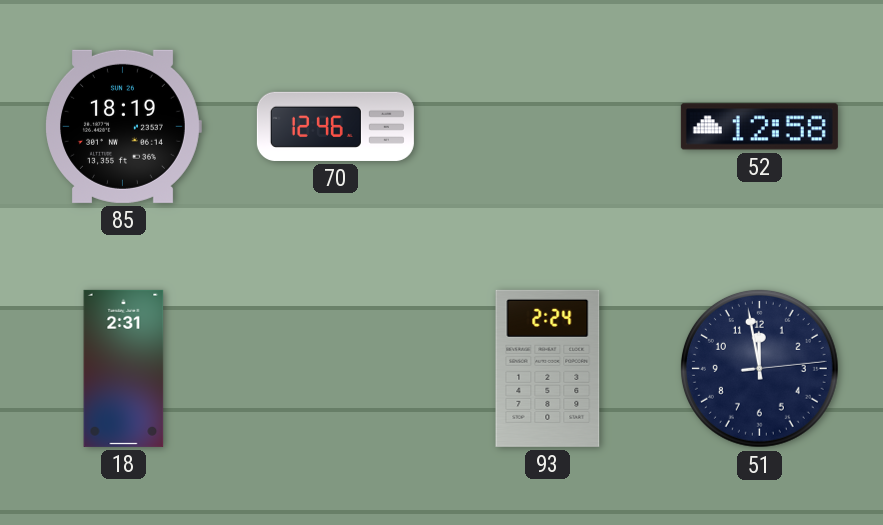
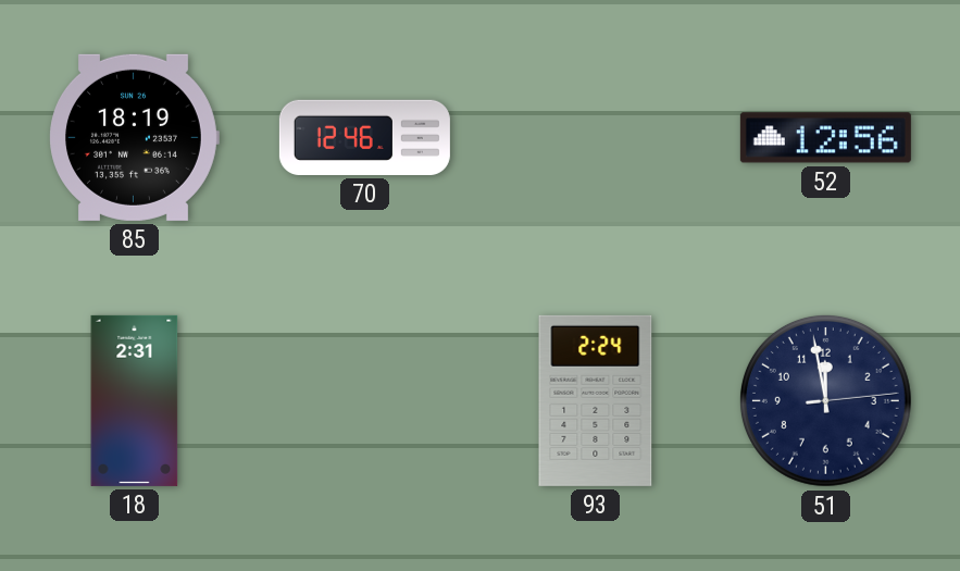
52: 12:58 -> 12:56 (825, 138)
